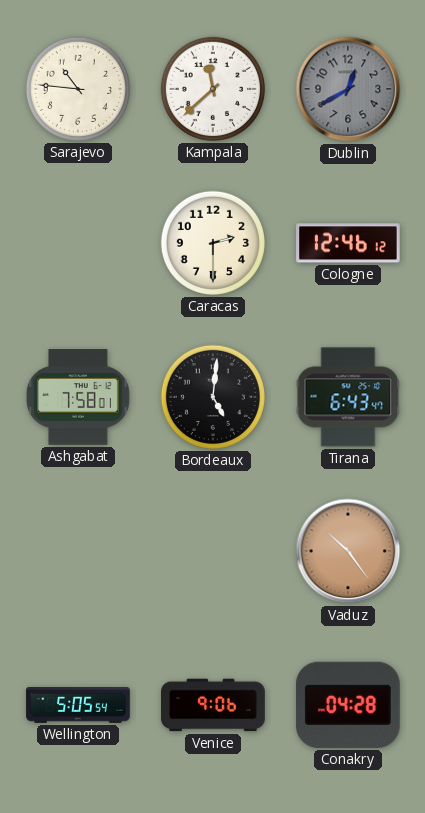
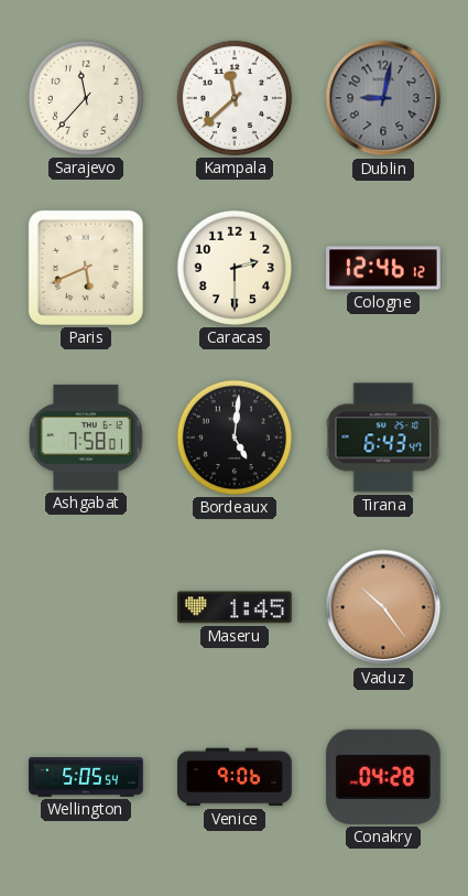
Sarajevo: 10:46 -> 11:37 (86, 98)
Dublin: 12:40 -> 9:02 (383, 98)
Paris: none -> 5:41 (86, 268)
Maseru: none -> 1:45 (236, 607)
